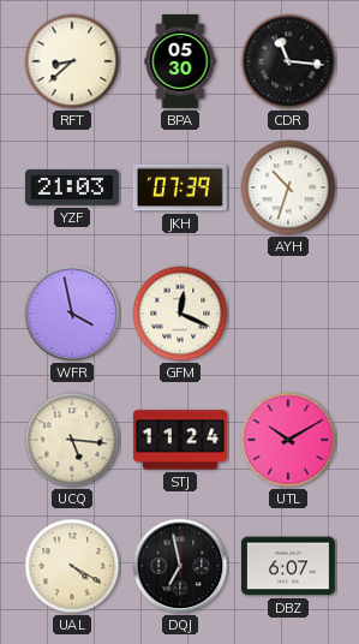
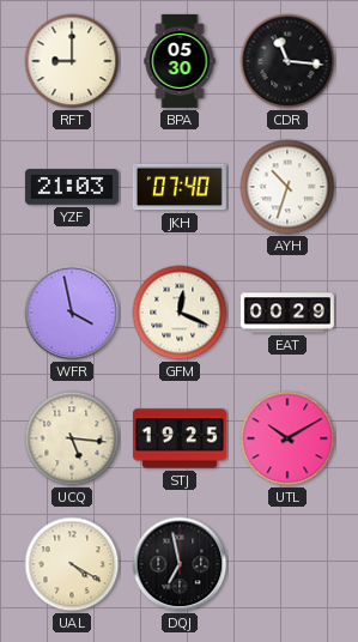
RFT: 8:38 -> 9:00 (72, 61)
JKH: 07:39 -> 07:40 (180, 187)
EAT: none -> 00:29 (287, 313)
STJ: 11:24 -> 19:25 (180, 438)
DBZ: 6:07 -> none (288, 566)
